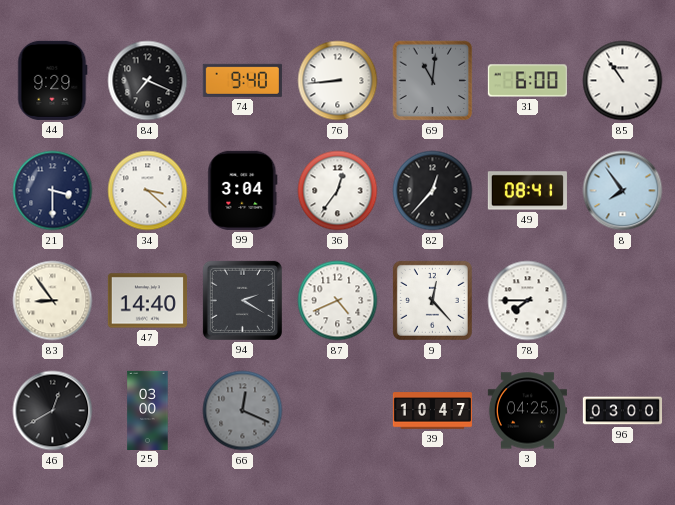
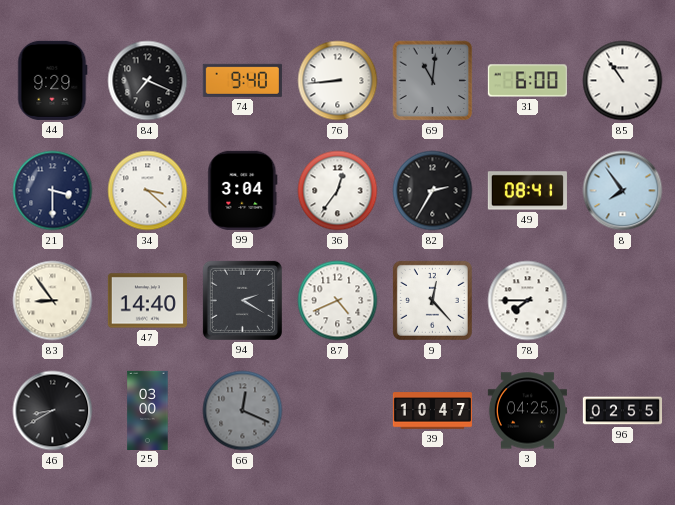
82: 12:37 -> 2:35 (433, 191)
46: 12:40 -> 8:40 (53, 411)
96: 03:00 -> 02:55 (622, 411)
